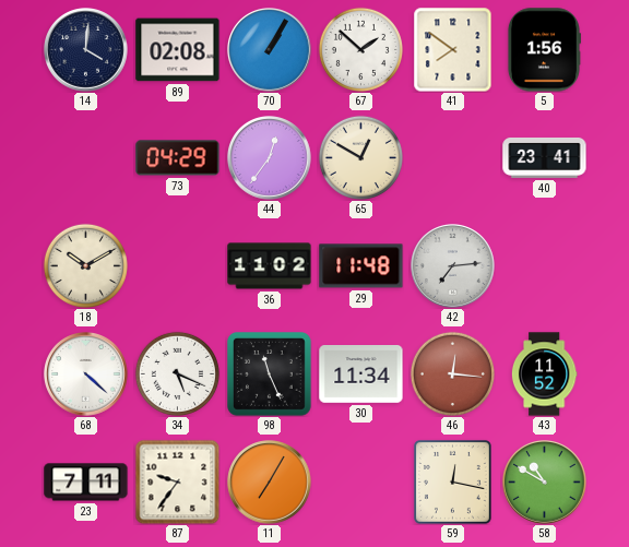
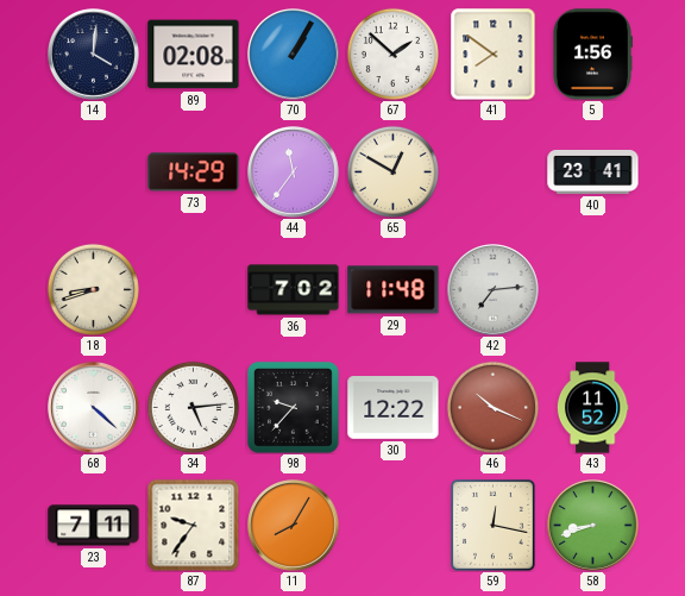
73: 04:29 -> 14:29 (194, 172)
44: 12:36 -> 11:36 (294, 172)
18: 10:10 -> 8:42 (93, 289)
36: 11:02 -> 7:02 (294, 290)
34: 5:19 -> 5:14 (193, 407)
98: 11:26 -> 9:37 (294, 408)
30: 11:34 -> 12:22 (394, 408)
46: 12:16 -> 10:19 (492, 407)
11: 7:05 -> 8:05 (294, 526)
58: 10:50 -> 8:42 (593, 526)
